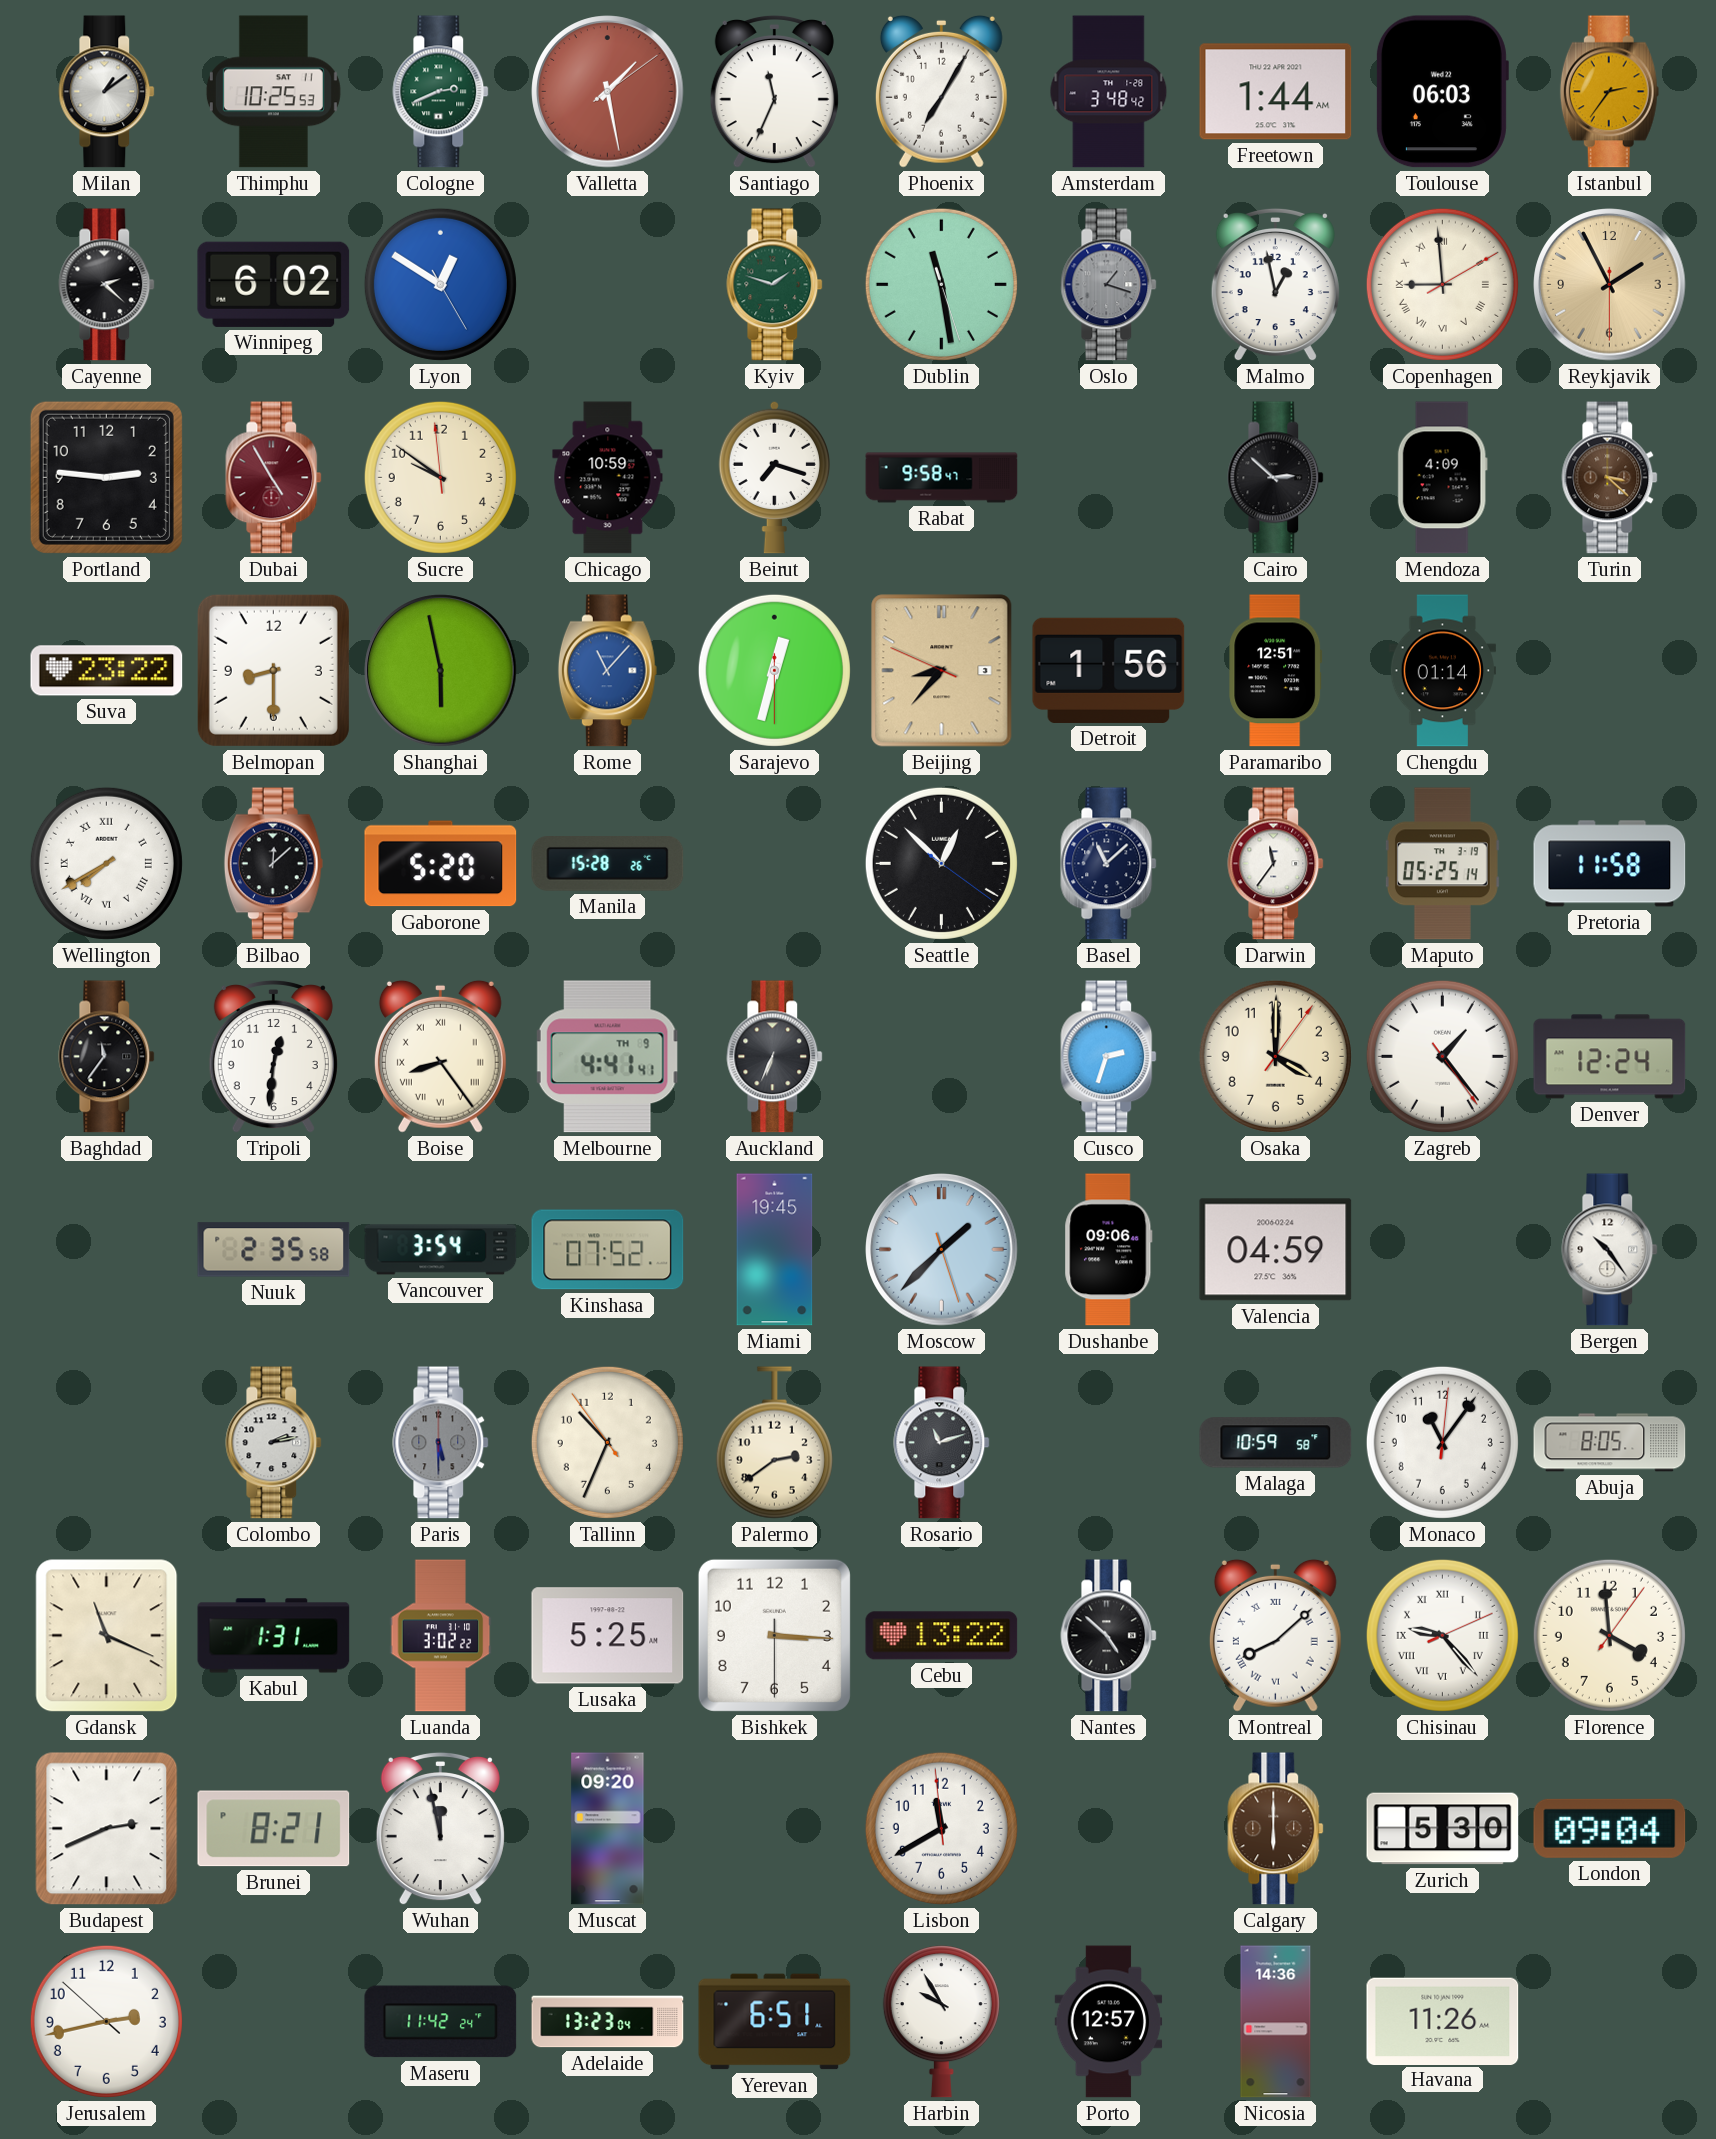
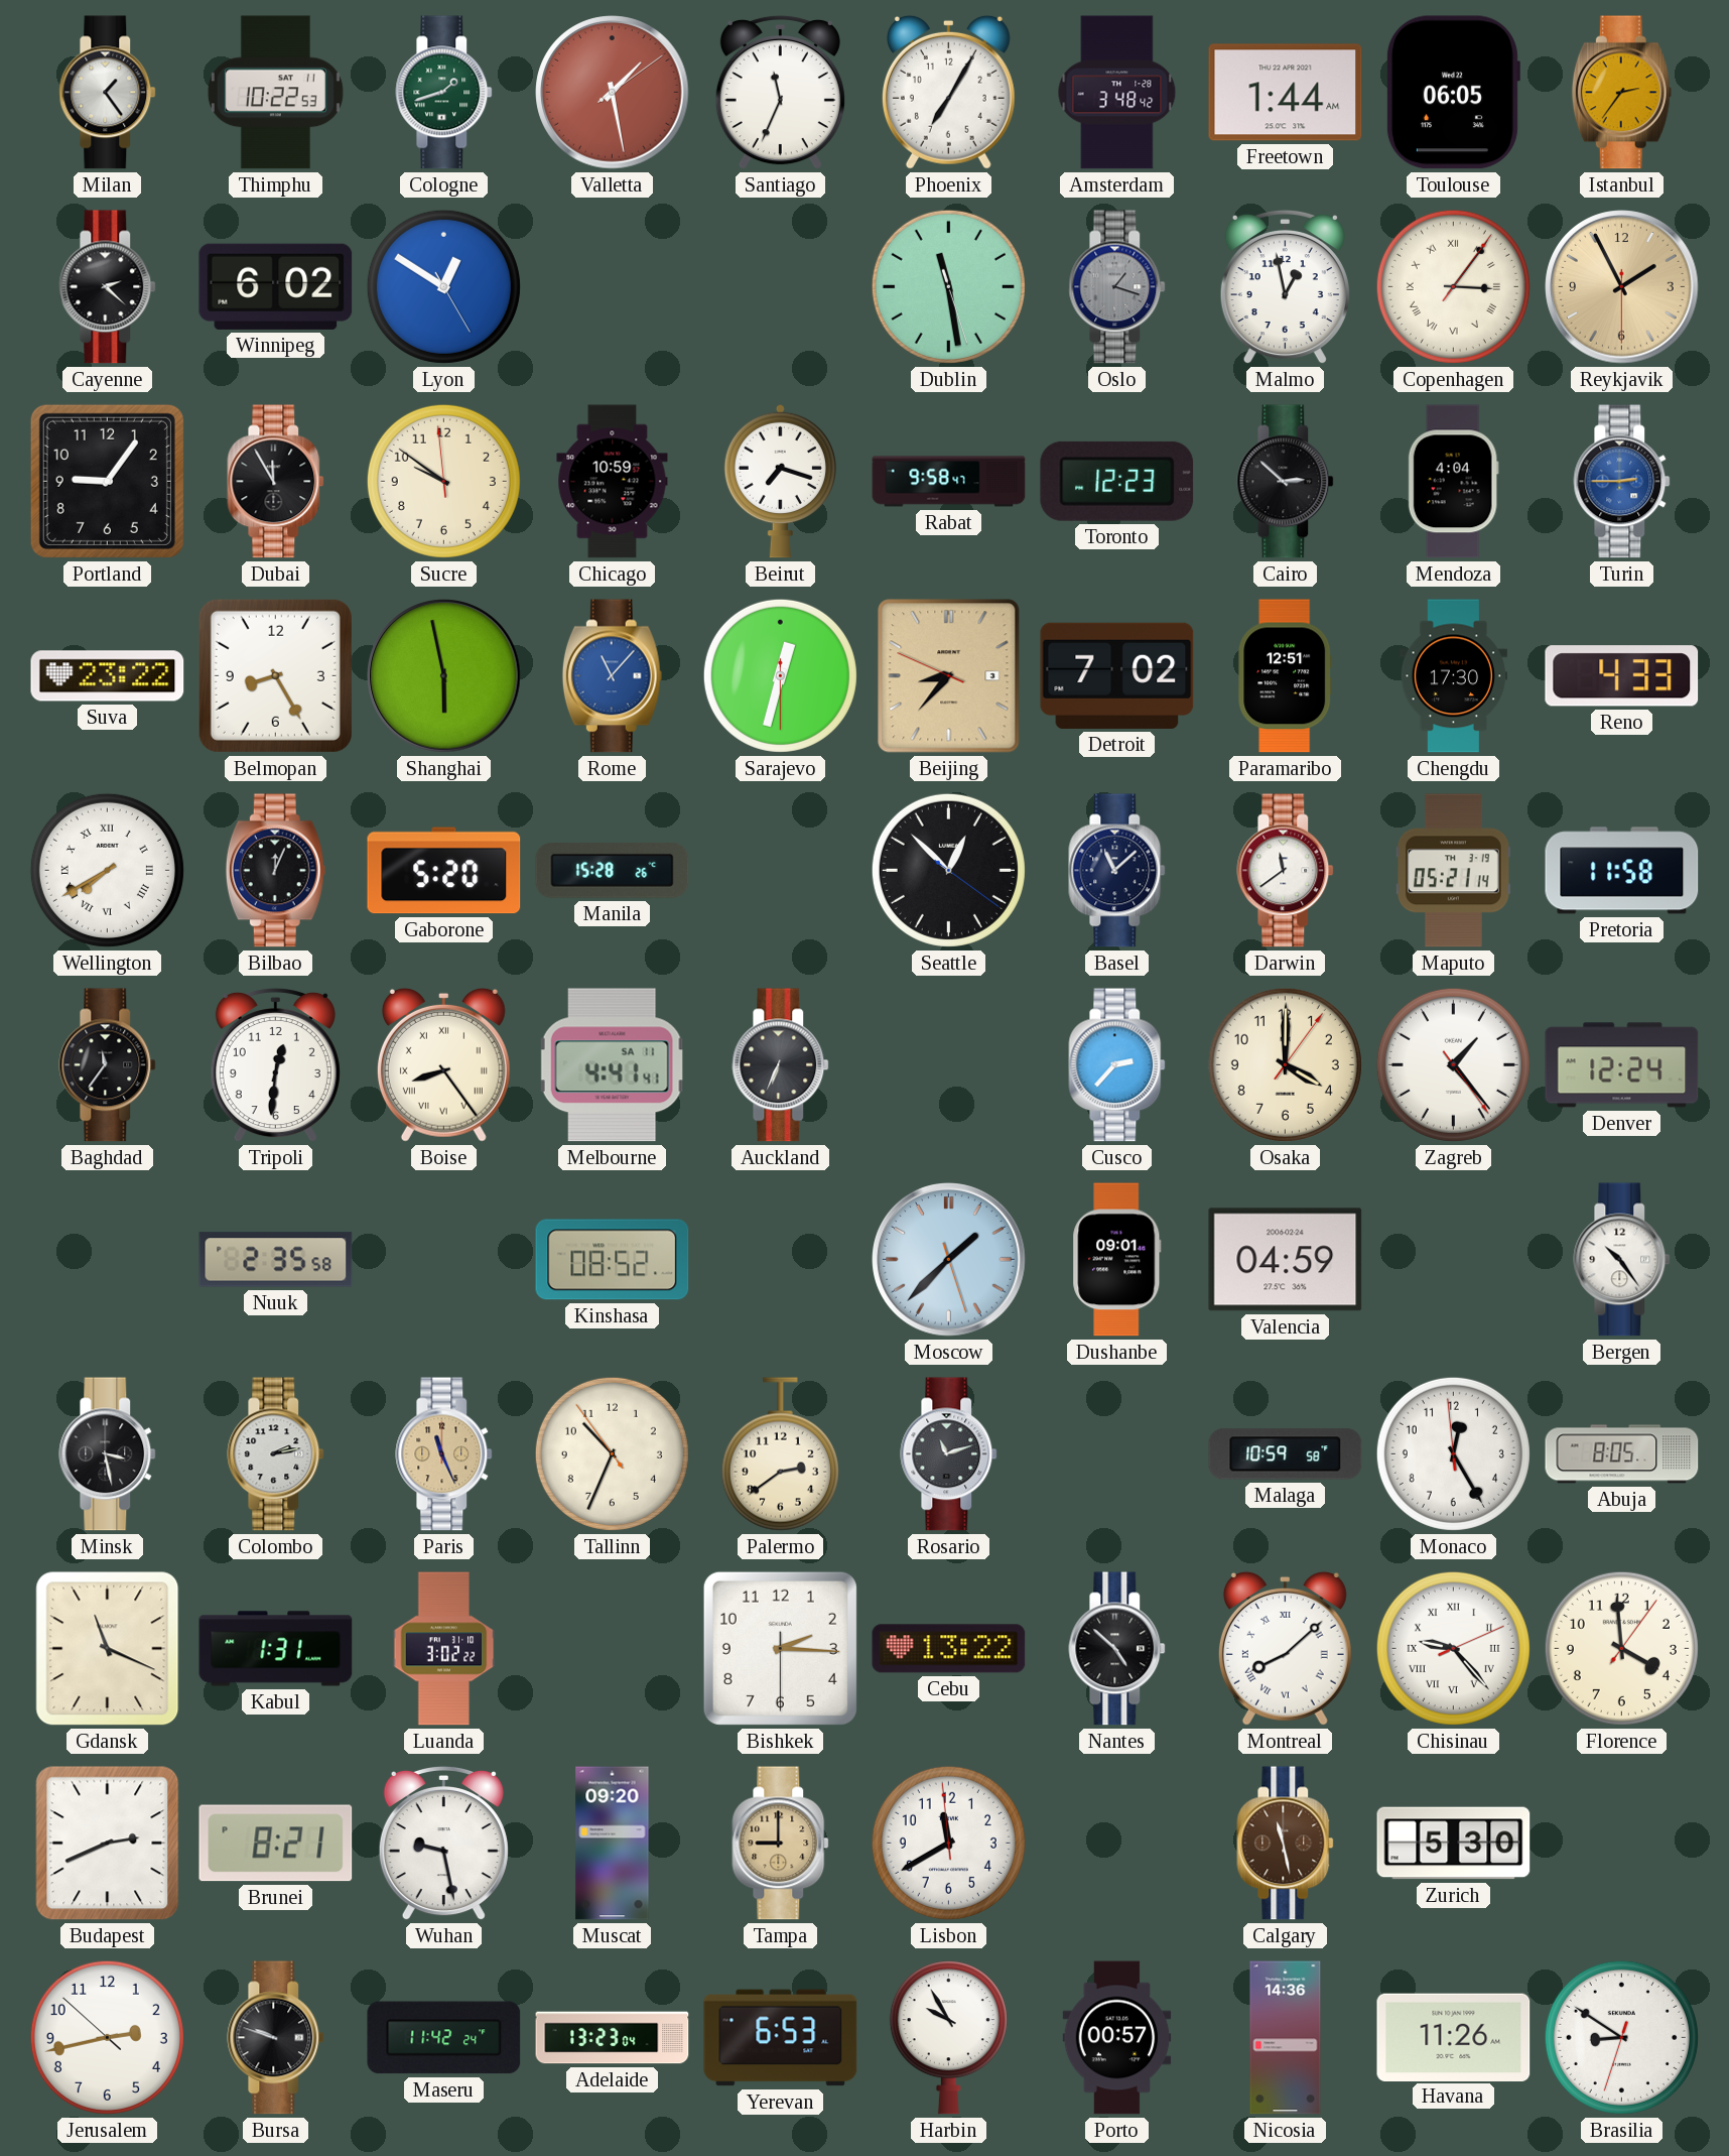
Milan: 1:09 -> 1:24 (108, 93)
Thimphu: 10:25 -> 10:22 (275, 93)
Cologne: 2:41 -> 1:42 (444, 93)
Toulouse: 06:03 -> 06:05 (1453, 93)
Kyiv: 1:48 -> none (775, 285)
Copenhagen: 8:59 -> 3:06 (1453, 286)
Portland: 2:46 -> 9:06 (107, 481)
Dubai: 4:55 -> 11:55 (276, 482)
Dubai dial: burgundy -> black (276, 482)
Toronto: none -> 12:23 (1117, 481)
Mendoza: 4:09 -> 4:04 (1453, 482)
Turin: 3:22 -> 2:45 (1622, 482)
Turin dial: brown -> blue (1622, 482)
Belmopan: 8:30 -> 8:25 (275, 675)
Detroit: 1:56 -> 7:02 (1117, 675)
Chengdu: 01:14 -> 17:30 (1453, 676)
Reno: none -> 4:33 (1622, 676)
Bilbao: 12:08 -> 12:04 (275, 871)
Darwin: 11:36 -> 11:39 (1286, 871)
Maputo: 05:25 -> 05:21 (1453, 871)
Melbourne date: TH 9 -> SA 11 (613, 1065)
Cusco: 2:33 -> 2:37 (1117, 1065)
Vancouver: 3:54 -> none (441, 1250)
Kinshasa: 07:52 -> 08:52 (613, 1260)
Miami: 19:45 -> none (775, 1250)
Dushanbe: 09:06 -> 09:01 (1117, 1260)
Minsk: none -> 3:28 (108, 1454)
Paris: 5:30 -> 11:26 (444, 1454)
Paris dial: grey -> champagne (444, 1454)
Monaco: 11:06 -> 12:24 (1453, 1453)
Lusaka: 5:25 -> none (608, 1636)
Bishkek: 3:15 -> 2:15 (780, 1648)
Wuhan: 11:58 -> 9:28 (443, 1844)
Tampa: none -> 9:00 (781, 1844)
Calgary: 6:00 -> 11:28 (1286, 1844)
London: 09:04 -> none (1610, 1828)
Bursa: none -> 9:48 (276, 2038)
Yerevan: 6:51 -> 6:53 (781, 2038)
Porto: 12:57 -> 00:57 (1117, 2038)
Brasilia: none -> 8:50 (1621, 2037)
